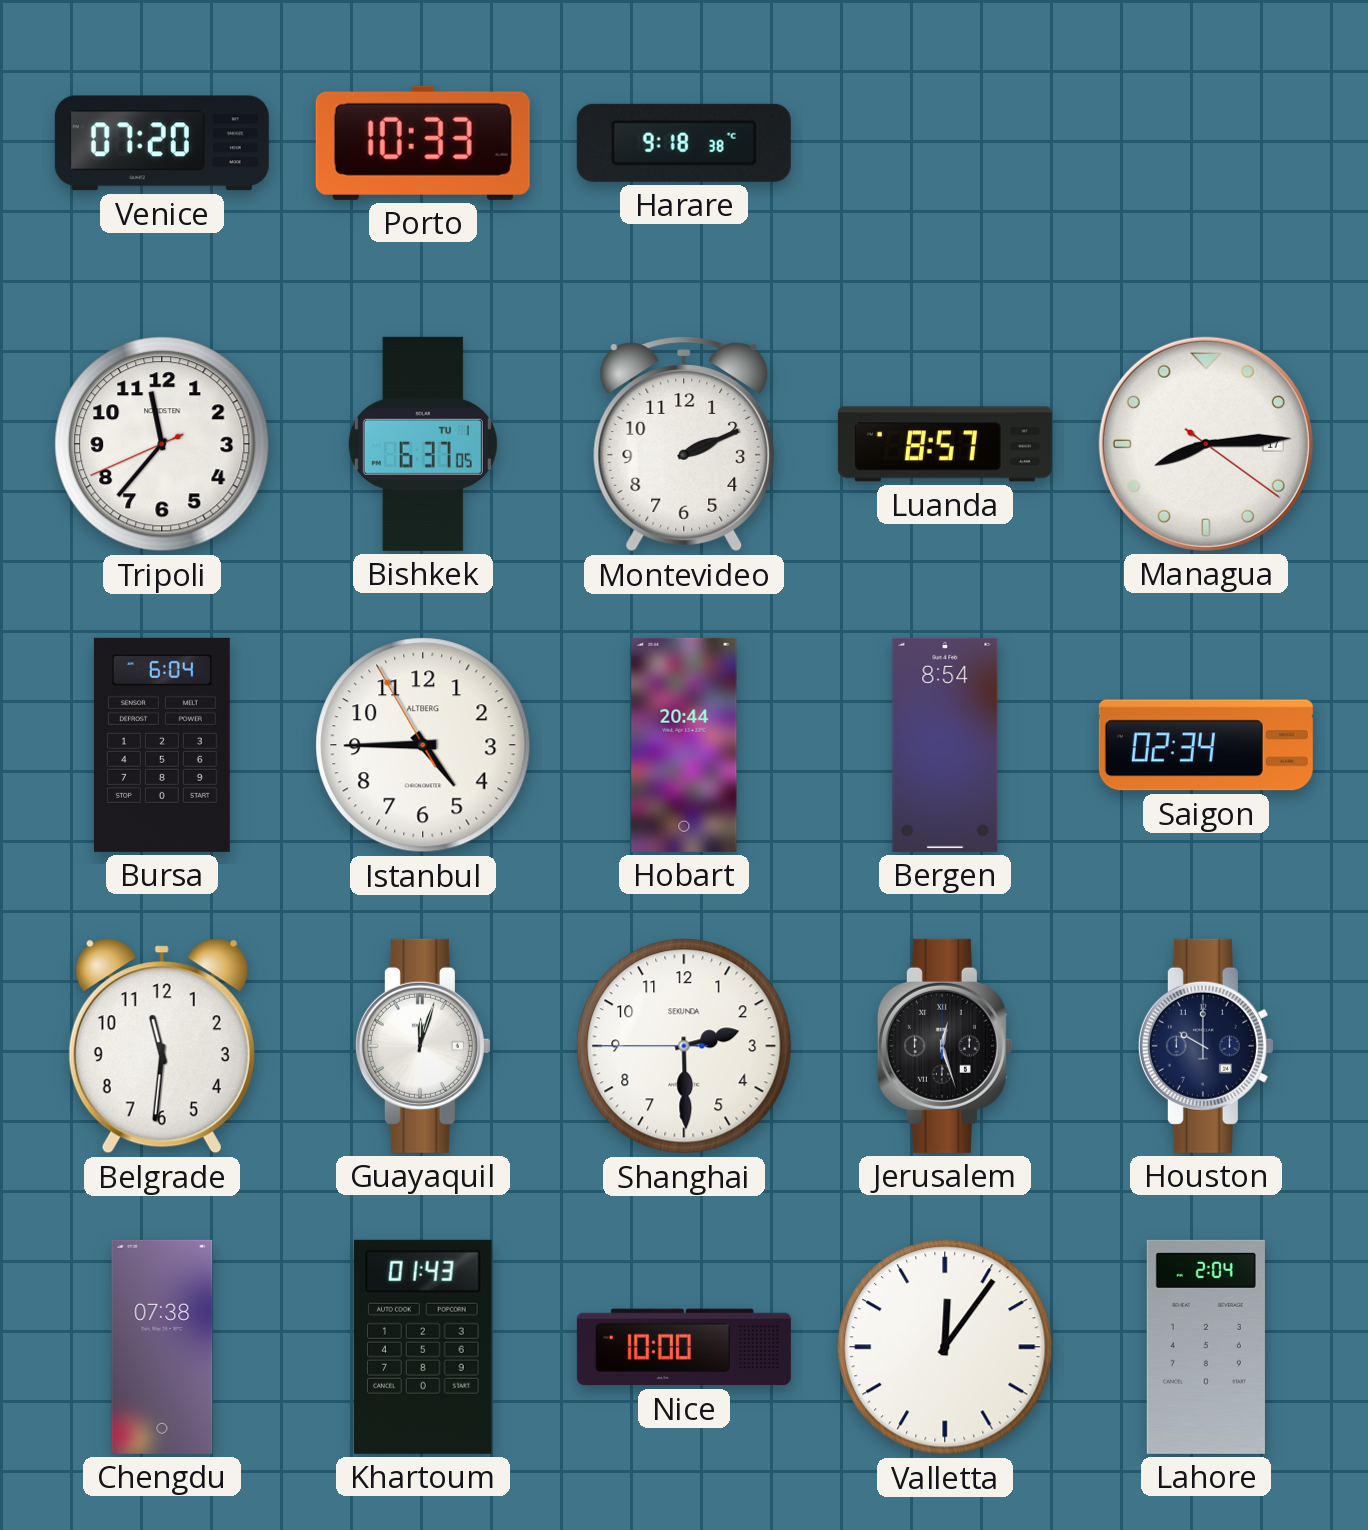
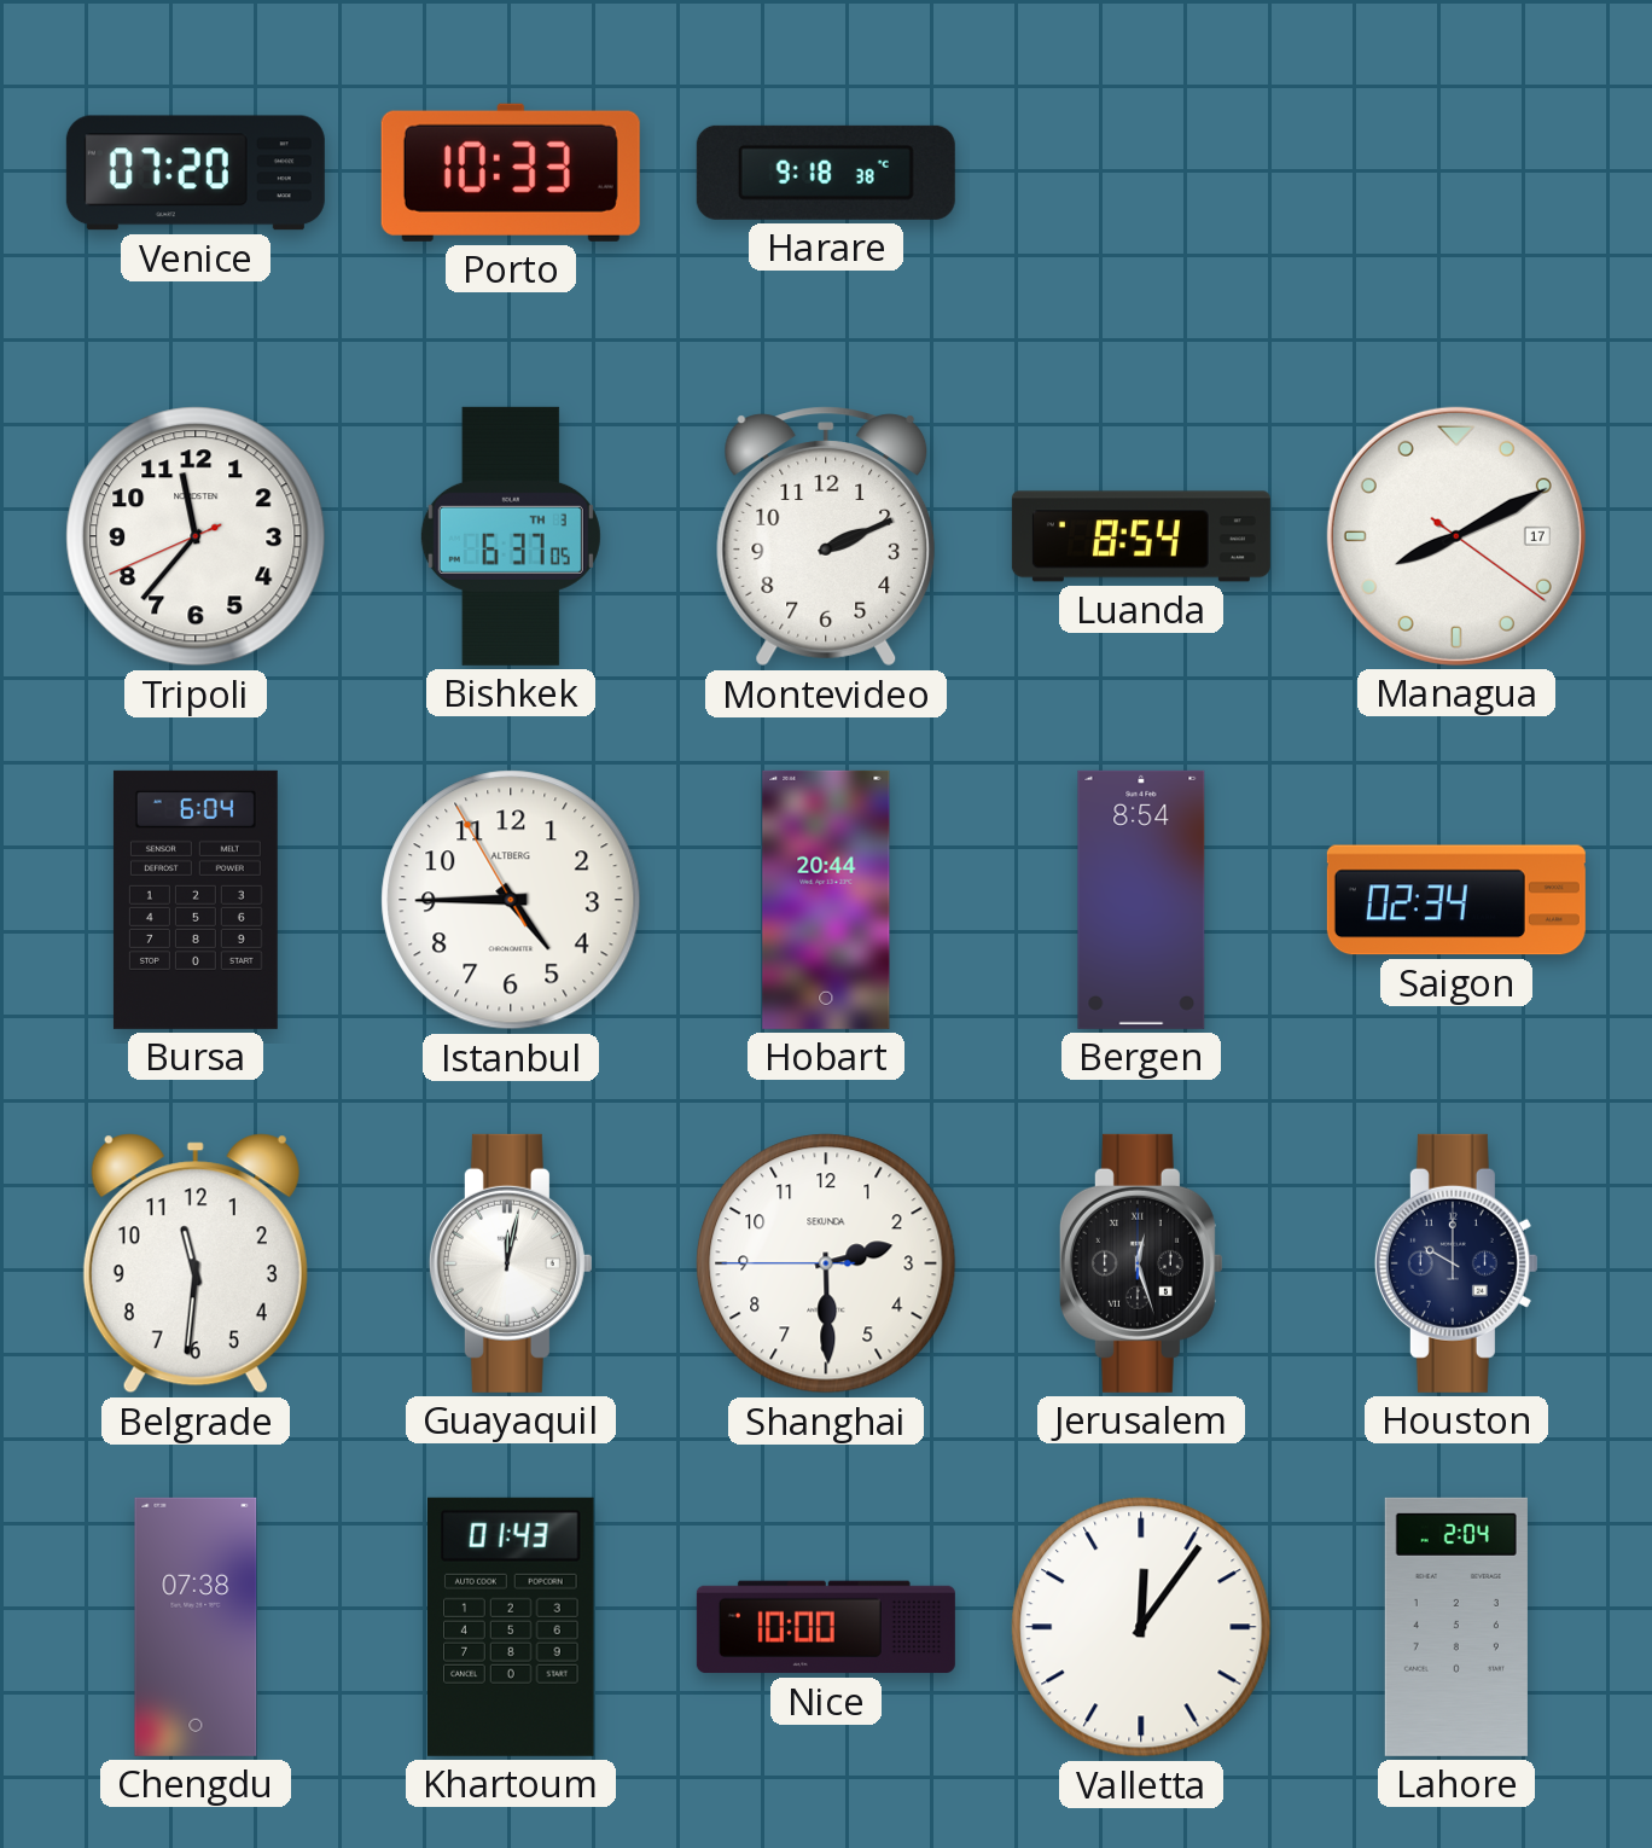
Bishkek date: TU 1 -> TH 3 (511, 536)
Luanda: 8:57 -> 8:54 (1141, 536)
Managua: 8:14 -> 8:10 (1456, 536)
Guayaquil: 12:03 -> 12:02 (511, 1263)
